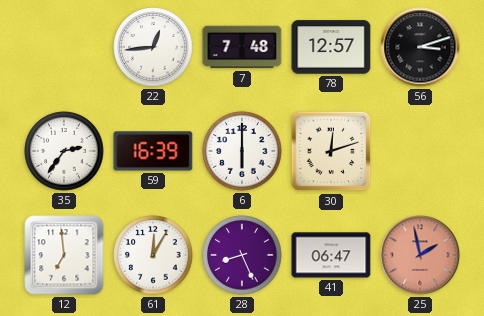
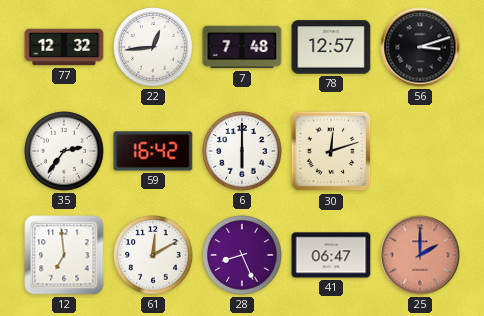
77: none -> 12:32 (64, 47)
59: 16:39 -> 16:42 (153, 151)
61: 12:05 -> 12:10 (153, 255)
25: 1:58 -> 2:00 (420, 255)
